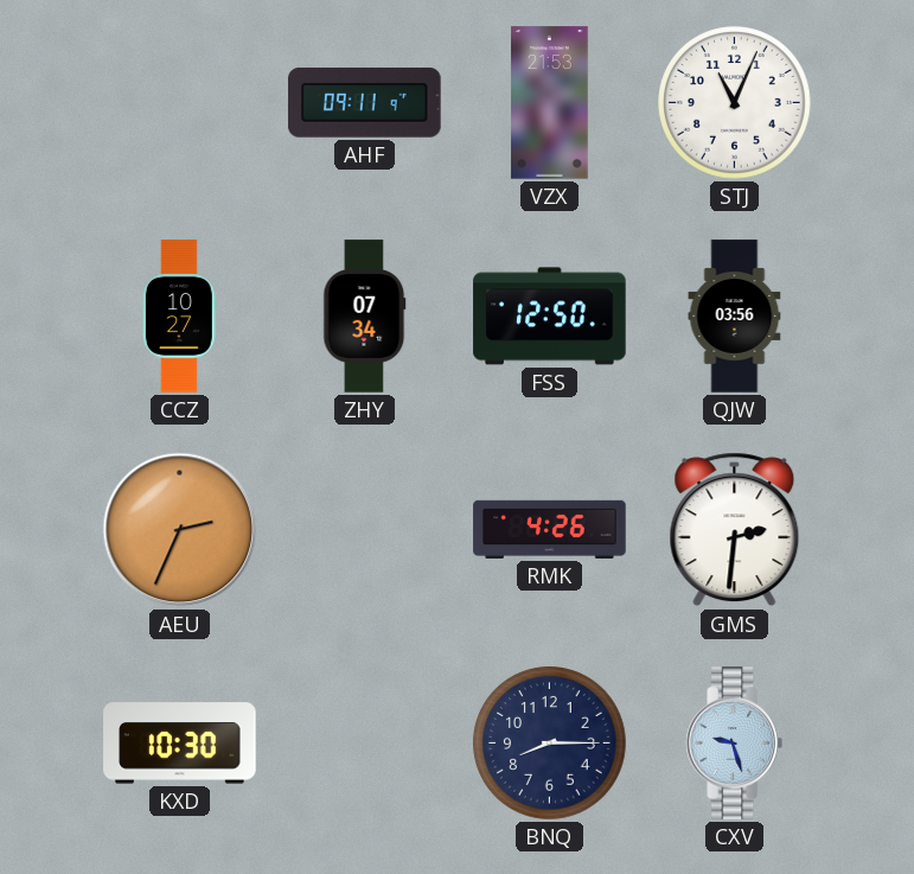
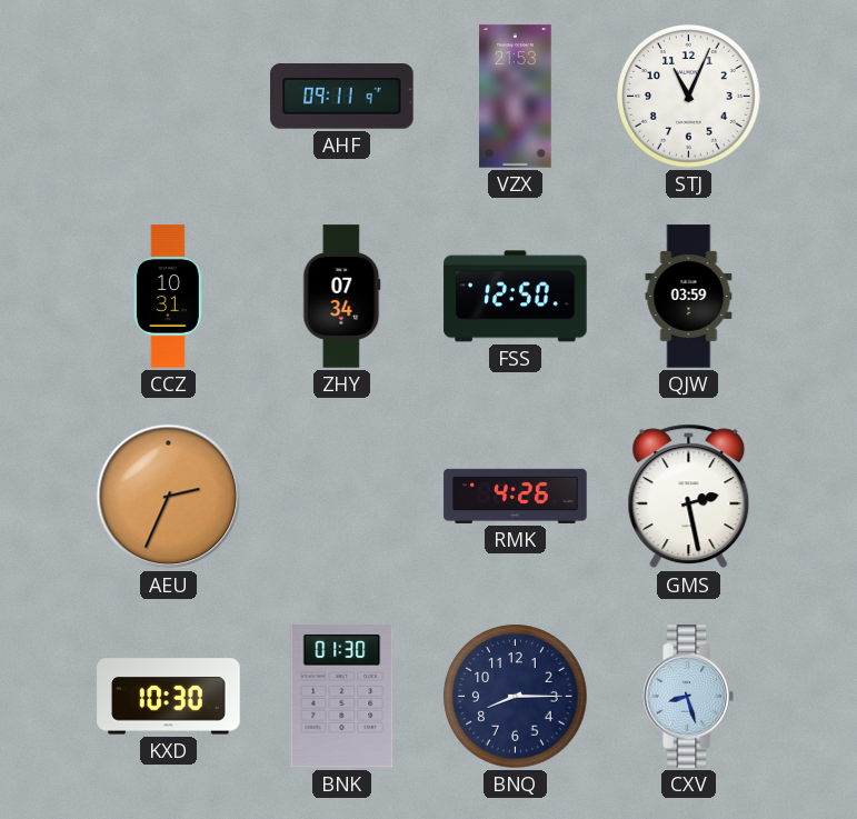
CCZ: 10:27 -> 10:31 (168, 297)
QJW: 03:56 -> 03:59 (689, 297)
GMS: 2:31 -> 2:28 (689, 497)
BNK: none -> 01:30 (342, 697)
CXV: 9:27 -> 8:27 (688, 697)
